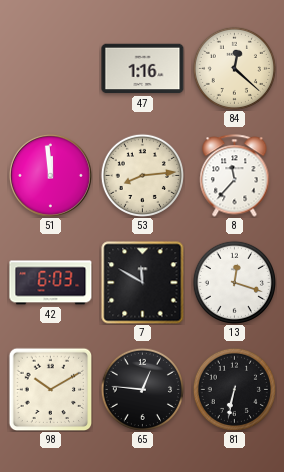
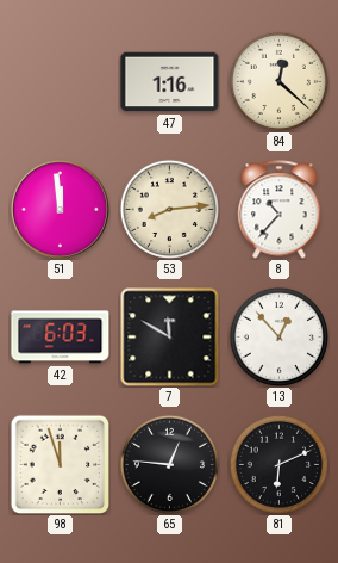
8: 11:37 -> 10:37 (280, 210)
13: 12:18 -> 12:53 (278, 336)
98: 10:10 -> 11:57 (60, 464)
81: 6:32 -> 6:11 (278, 464)
